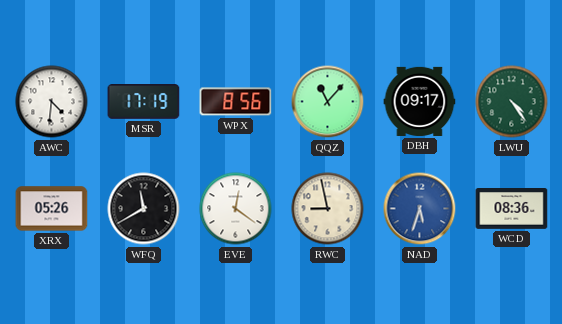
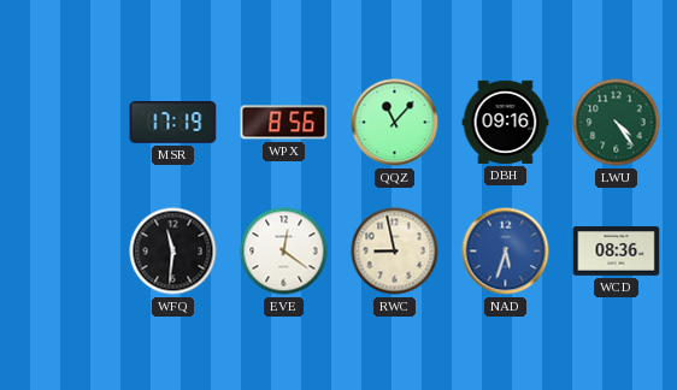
AWC: 4:31 -> none (52, 102)
DBH: 09:17 -> 09:16 (506, 122)
XRX: 05:26 -> none (52, 209)
WFQ: 11:40 -> 11:31 (173, 252)
